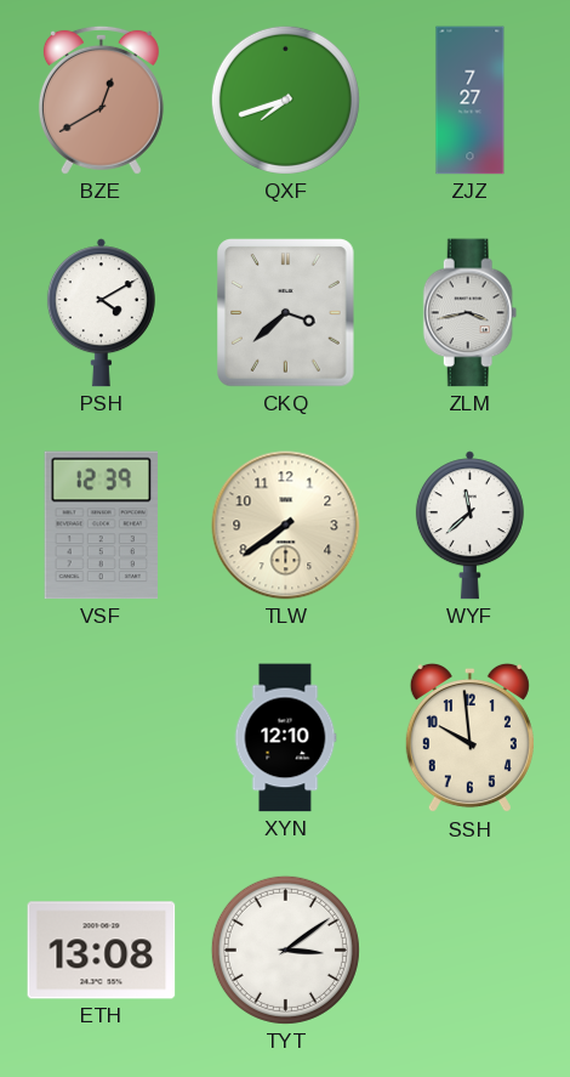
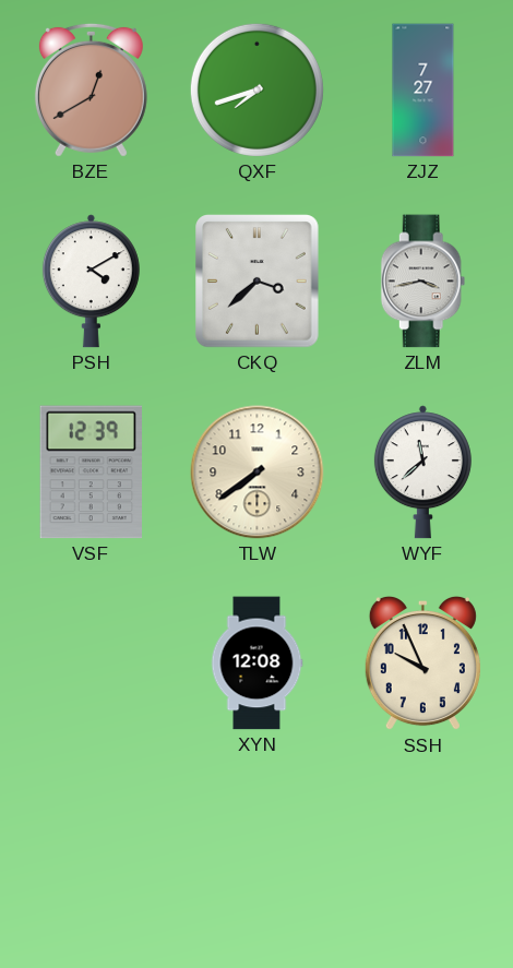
XYN: 12:10 -> 12:08 (256, 664)
SSH: 9:59 -> 9:56 (422, 664)
ETH: 13:08 -> none (102, 951)
TYT: 3:09 -> none (285, 950)
